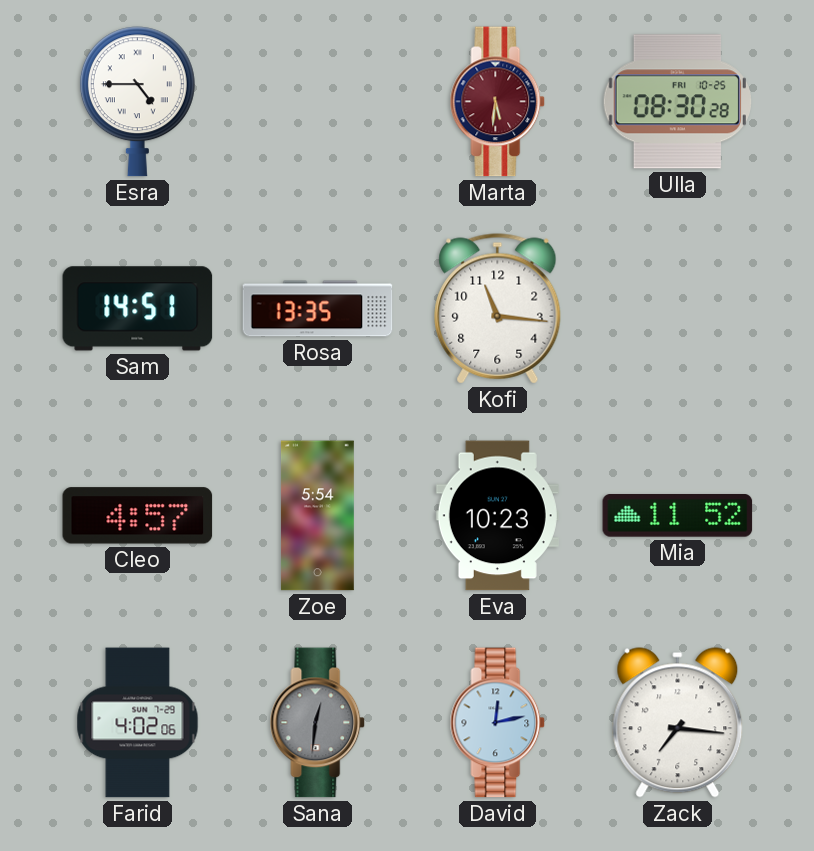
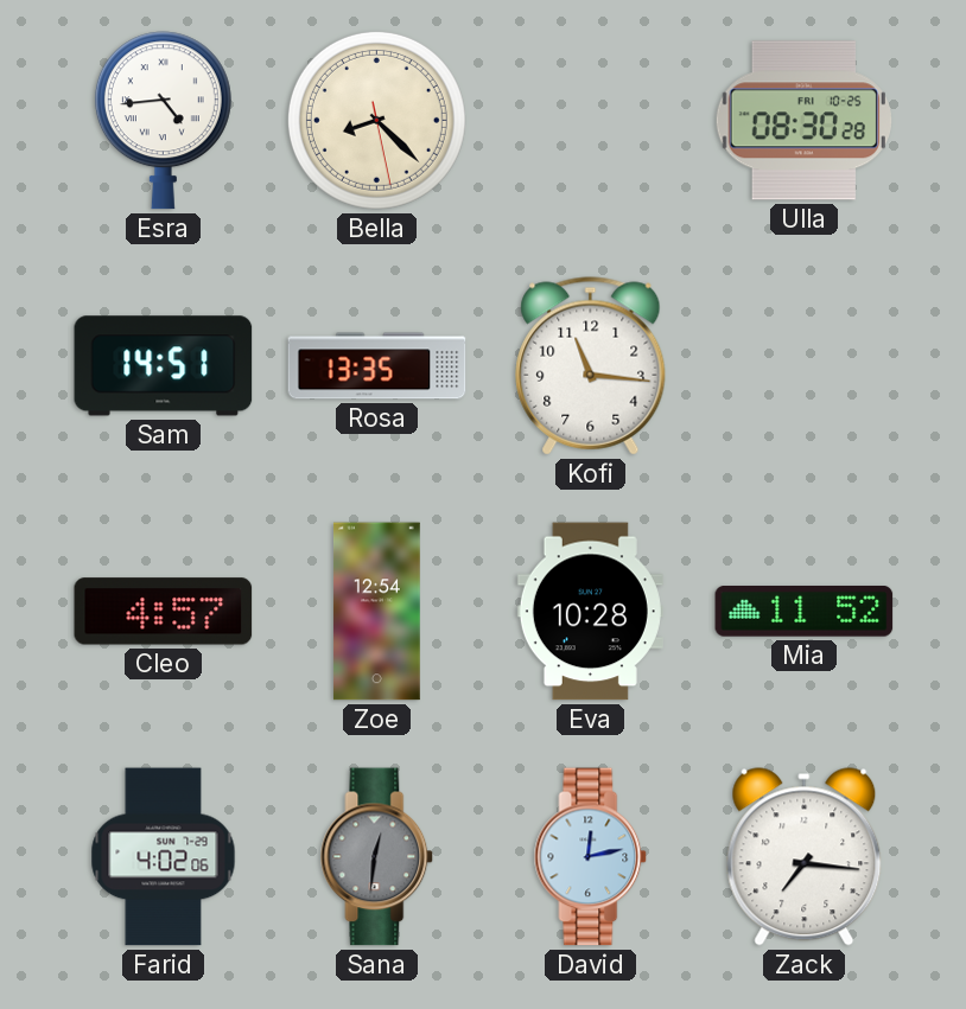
Esra: 4:45 -> 4:44 (163, 121)
Bella: none -> 8:22 (376, 120)
Marta: 5:31 -> none (498, 102)
Zoe: 5:54 -> 12:54 (376, 612)
Eva: 10:23 -> 10:28 (590, 612)
